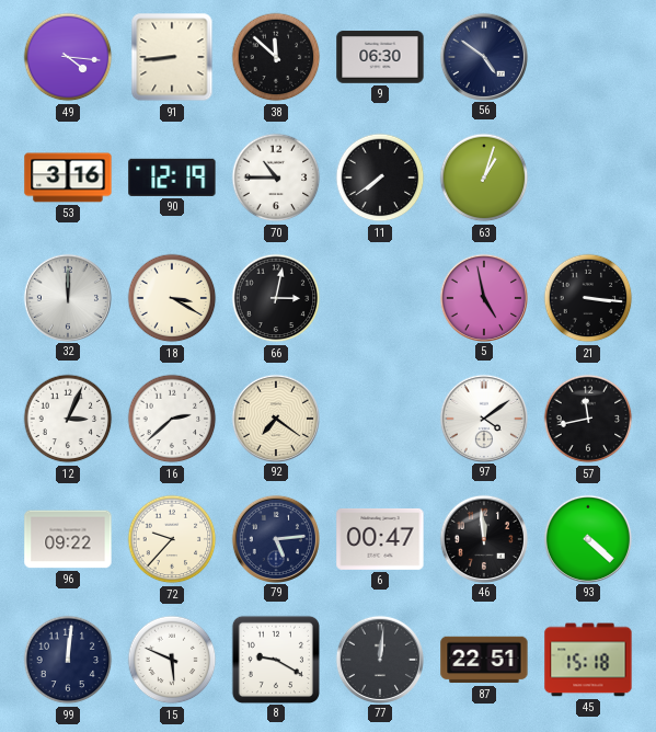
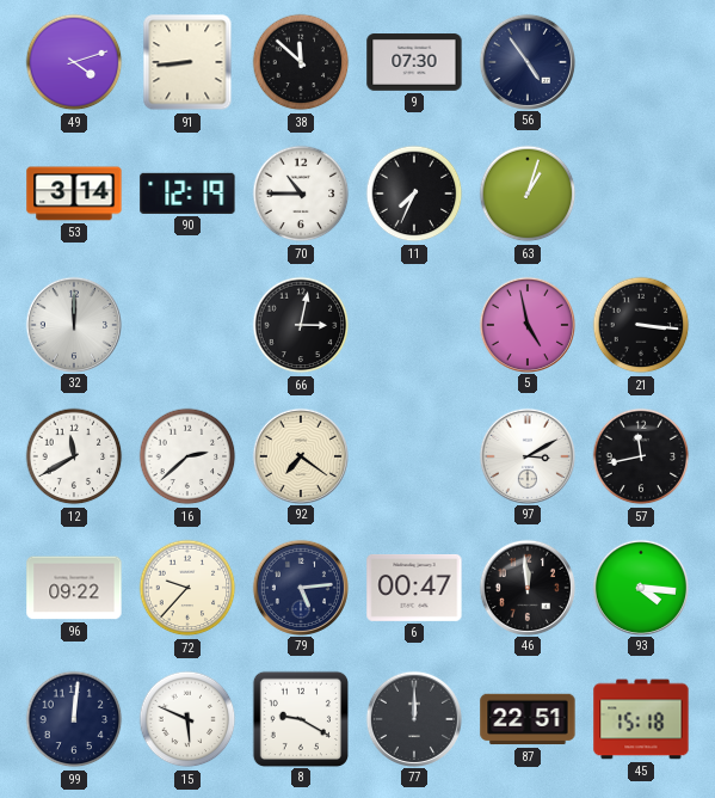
49: 4:16 -> 4:12 (74, 62)
9: 06:30 -> 07:30 (414, 62)
56: 4:51 -> 4:54 (526, 61)
53: 3:16 -> 3:14 (74, 194)
11: 7:39 -> 7:34 (414, 194)
18: 3:20 -> none (172, 298)
12: 3:04 -> 11:40 (74, 456)
97: 4:09 -> 3:10 (526, 455)
93: 4:22 -> 4:16 (640, 587)
77: 12:01 -> 12:00 (413, 718)
